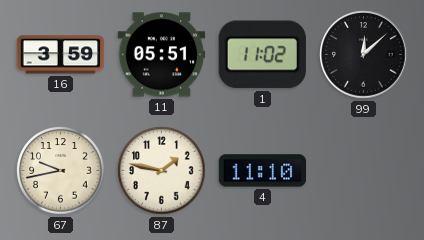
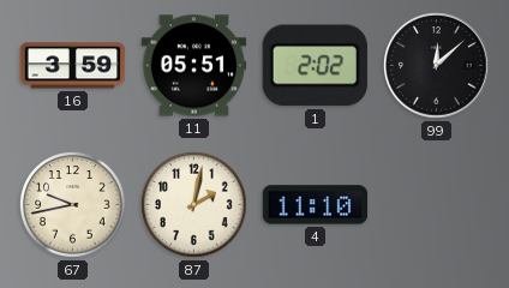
1: 11:02 -> 2:02 (315, 66)
87: 1:47 -> 2:02 (194, 205)
